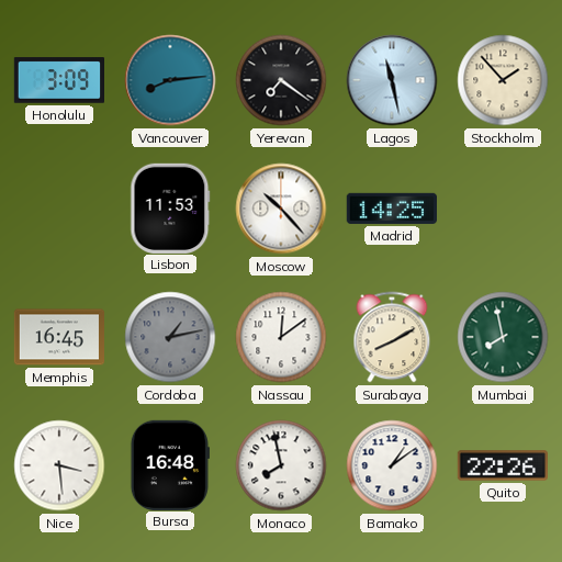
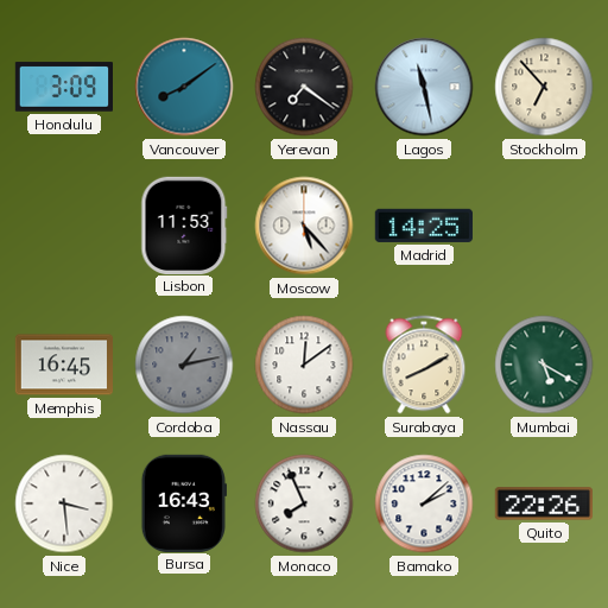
Vancouver: 8:14 -> 8:09 (184, 87)
Stockholm: 1:53 -> 6:53 (544, 87)
Moscow: 10:23 -> 5:23 (304, 226)
Mumbai: 7:58 -> 5:20 (544, 365)
Bursa: 16:48 -> 16:43 (184, 502)
Monaco: 7:58 -> 7:56 (304, 503)
Bamako: 1:09 -> 2:08 (424, 503)
